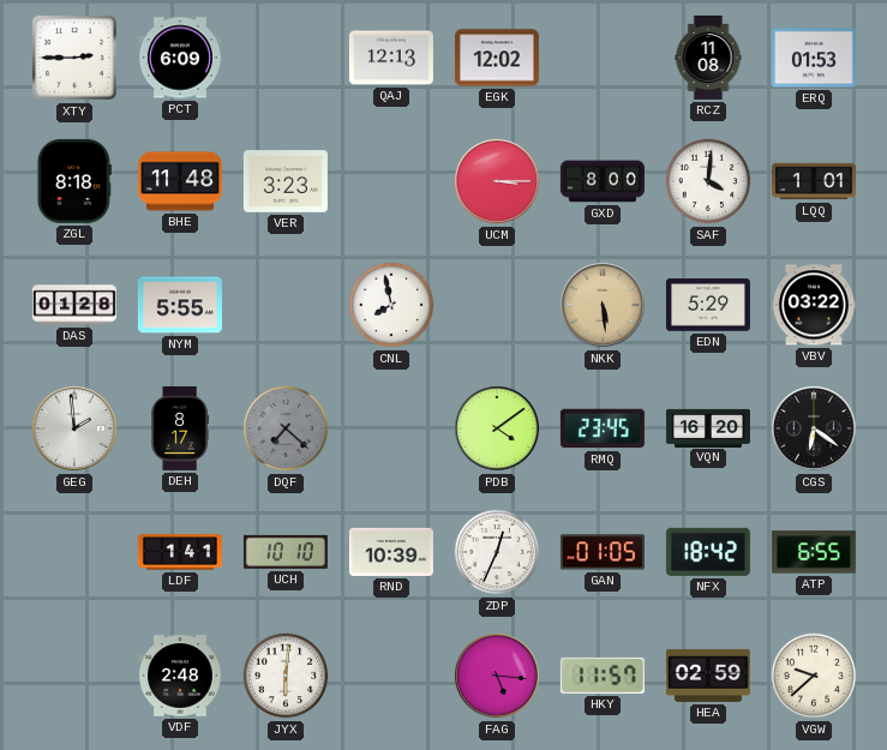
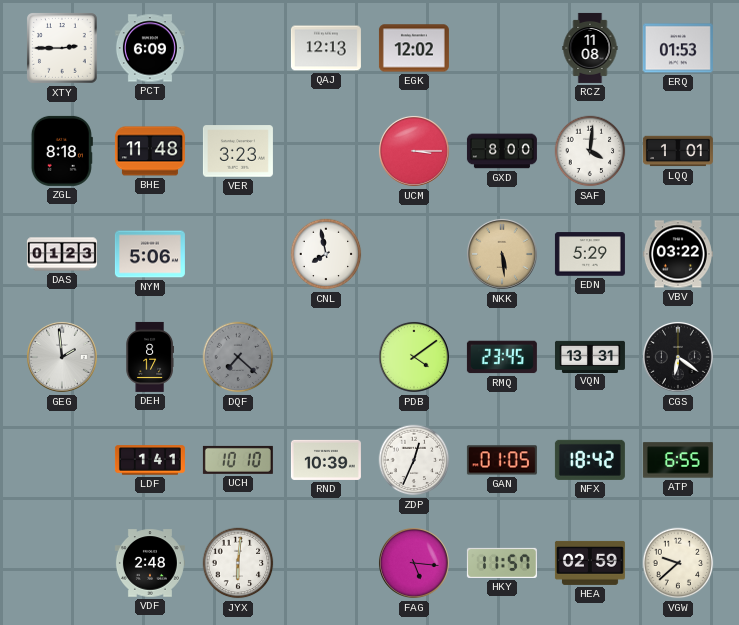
DAS: 01:28 -> 01:23 (62, 254)
NYM: 5:55 -> 5:06 (150, 254)
VQN: 16:20 -> 13:31 (590, 356)
